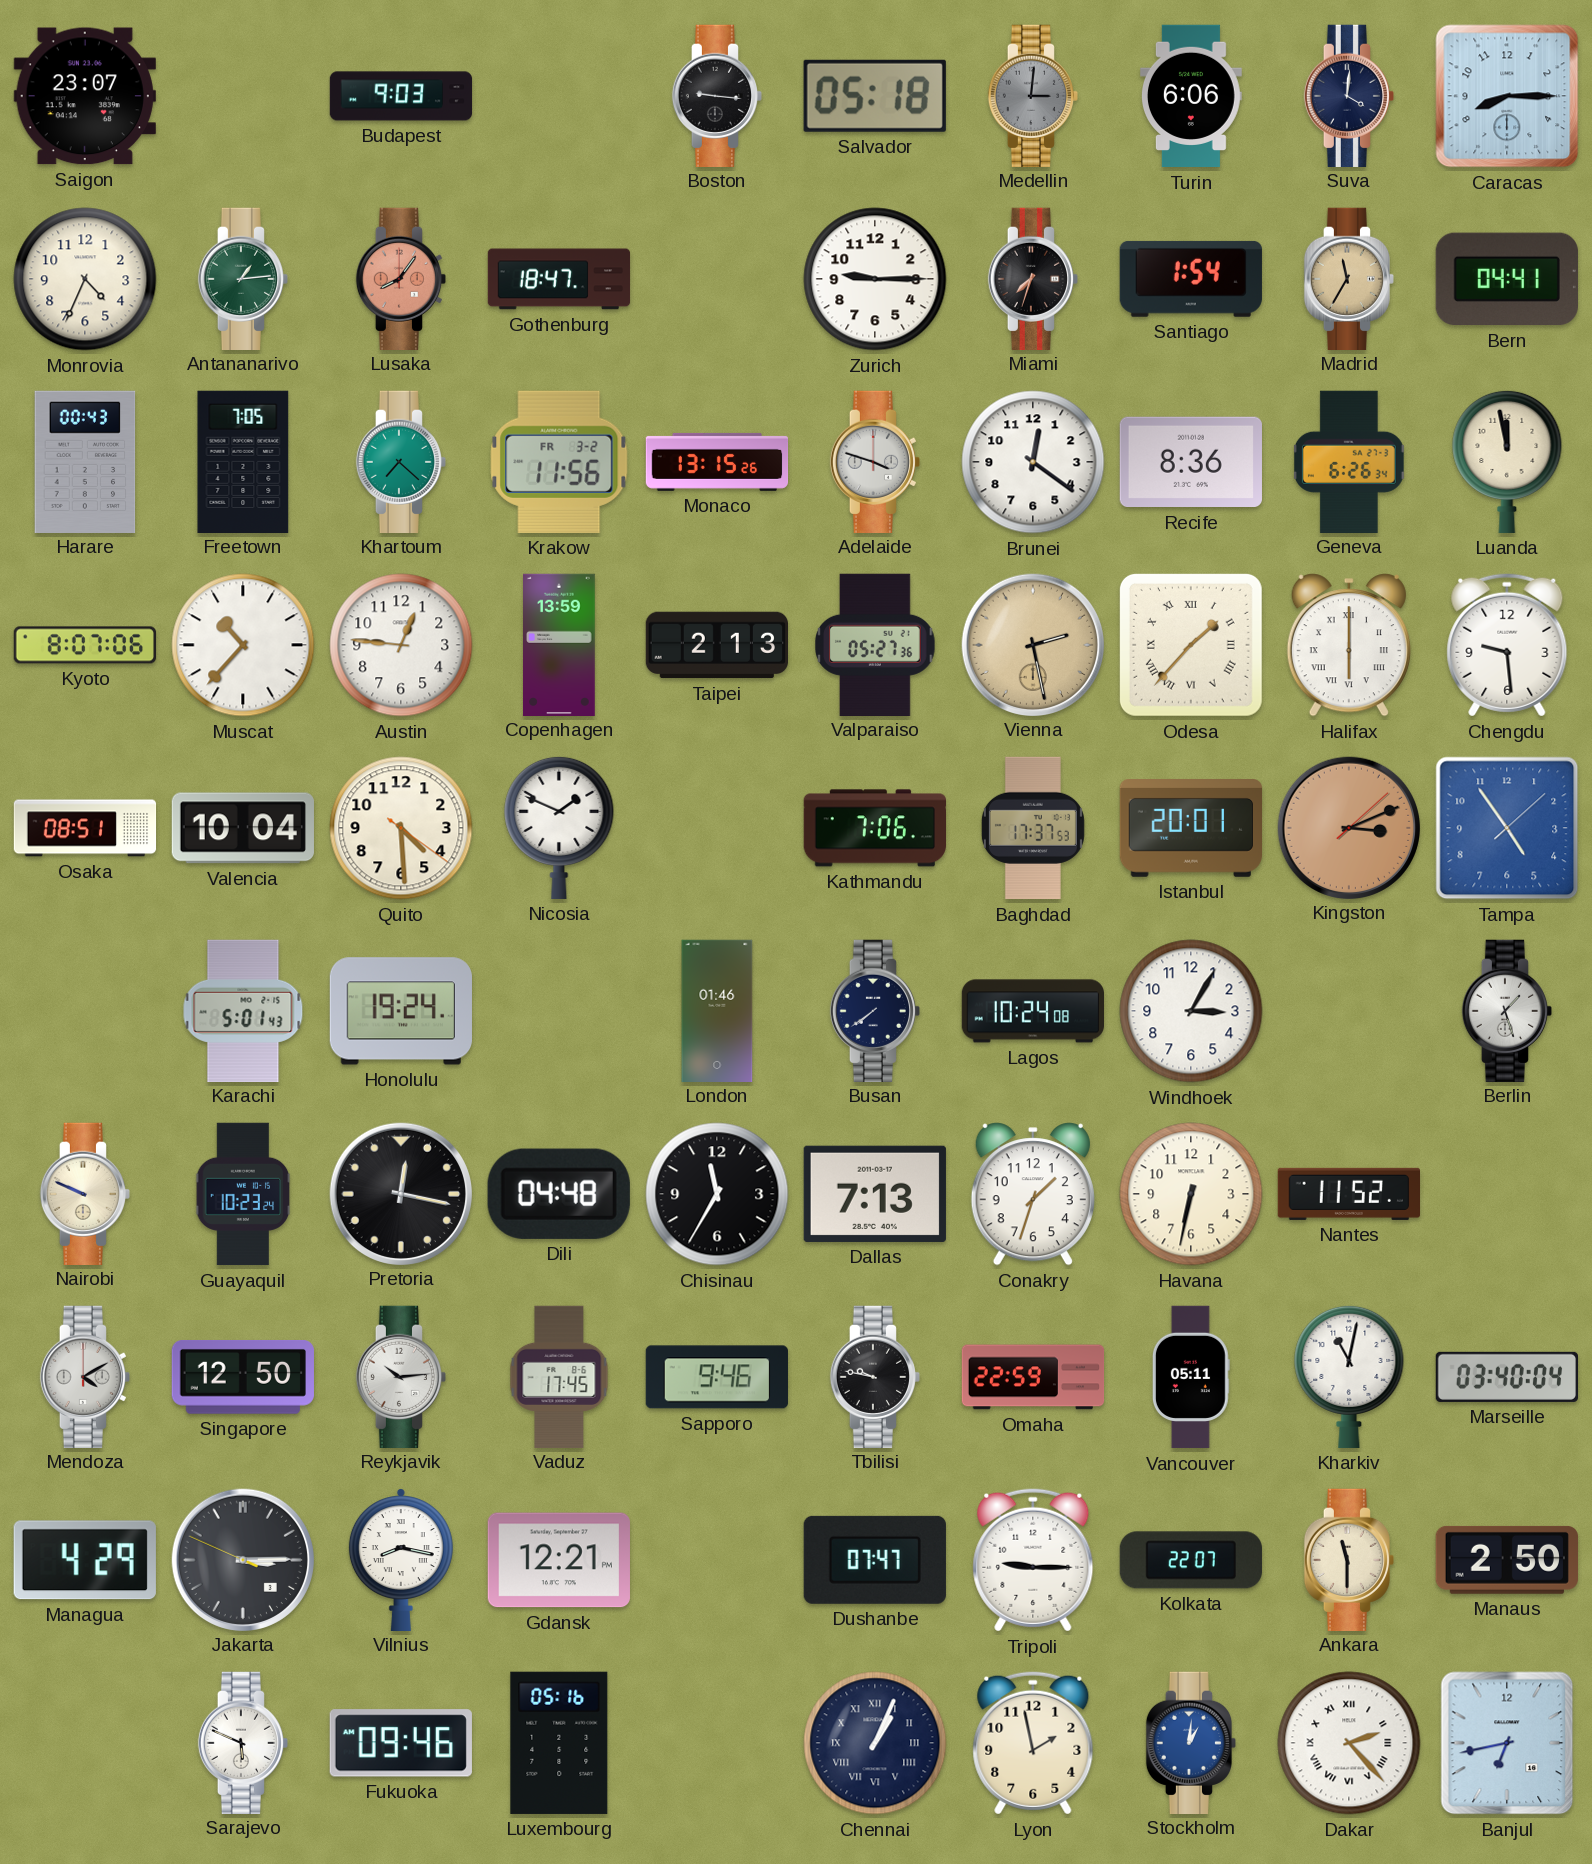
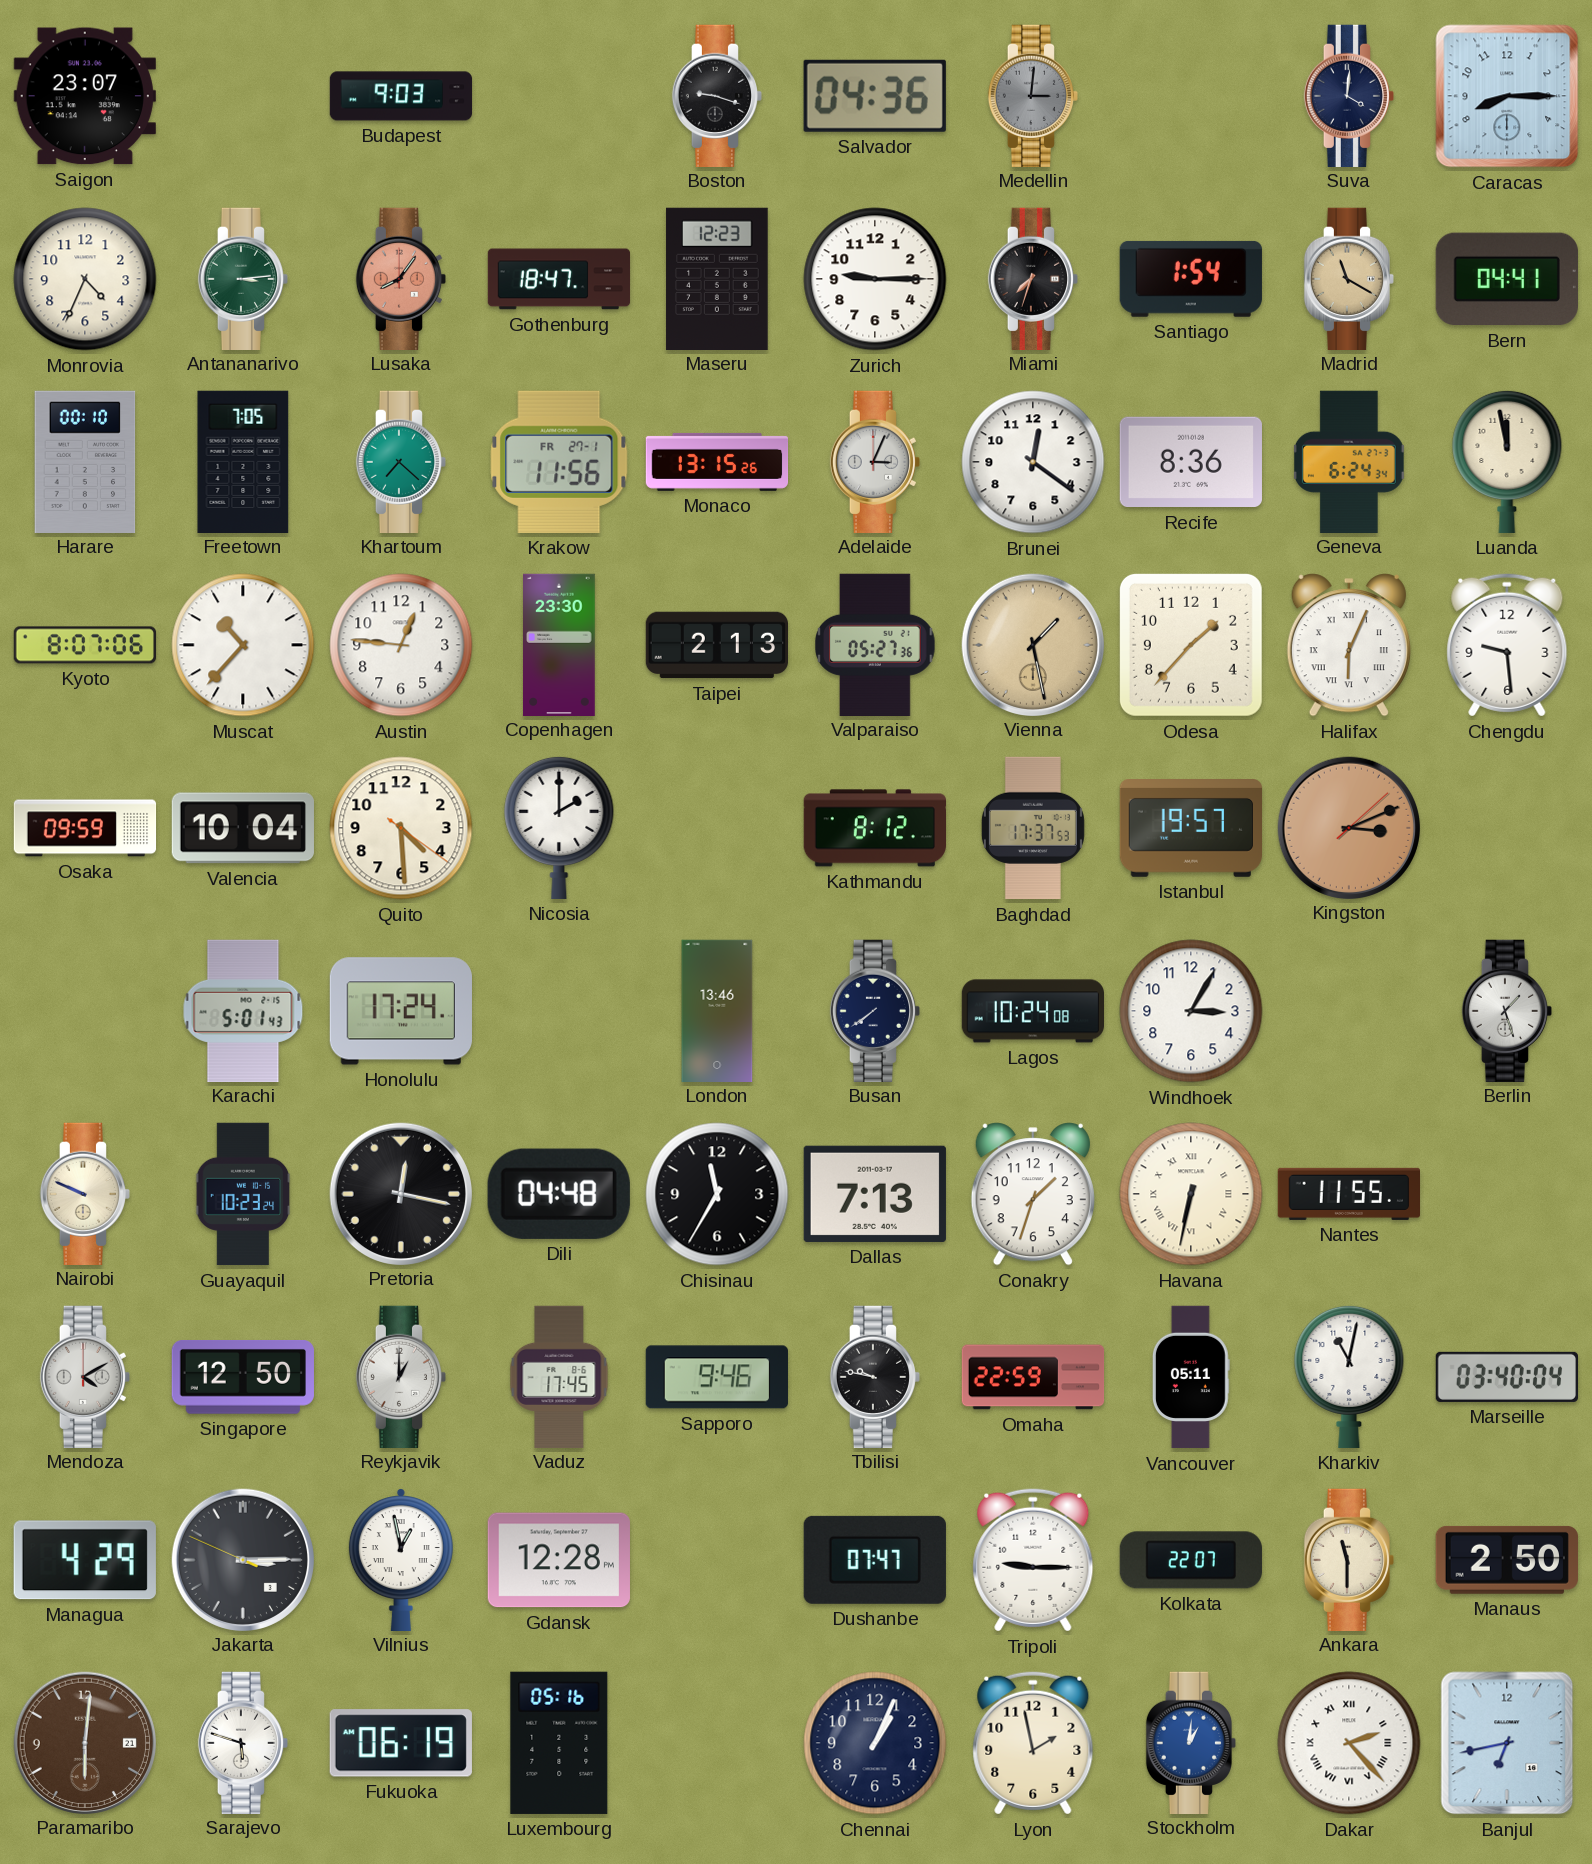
Boston: 9:16 -> 9:18 (716, 95)
Salvador: 05:18 -> 04:36 (875, 96)
Turin: 6:06 -> none (1191, 96)
Antananarivo: 1:14 -> 3:14 (242, 278)
Maseru: none -> 12:23 (717, 278)
Madrid: 11:35 -> 11:20 (1348, 278)
Harare: 00:43 -> 00:10 (85, 461)
Krakow date: FR 3-2 -> FR 27-1 (559, 462)
Adelaide: 3:48 -> 3:04 (874, 461)
Geneva: 6:26 -> 6:24 (1349, 461)
Copenhagen: 13:59 -> 23:30 (559, 644)
Vienna: 2:28 -> 1:28 (1032, 644)
Odesa numerals: Roman -> Arabic (1191, 645)
Halifax: 6:00 -> 6:04 (1349, 645)
Osaka: 08:51 -> 09:59 (85, 828)
Nicosia: 1:49 -> 2:00 (559, 827)
Kathmandu: 7:06 -> 8:12 (874, 828)
Istanbul: 20:01 -> 19:57 (1190, 829)
Tampa: 4:54 -> none (1507, 828)
Honolulu: 19:24 -> 17:24 (401, 1011)
London: 01:46 -> 13:46 (717, 1010)
Havana numerals: Arabic -> Roman (1191, 1194)
Nantes: 11:52 -> 11:55 (1348, 1194)
Reykjavik: 10:14 -> 1:00 (400, 1376)
Vilnius: 8:17 -> 12:58 (401, 1559)
Gdansk: 12:21 -> 12:28 (559, 1560)
Paramaribo: none -> 6:01 (84, 1742)
Sarajevo: 5:49 -> 5:48 (242, 1742)
Fukuoka: 09:46 -> 06:19 (401, 1743)
Chennai numerals: Roman -> Arabic (875, 1743)
